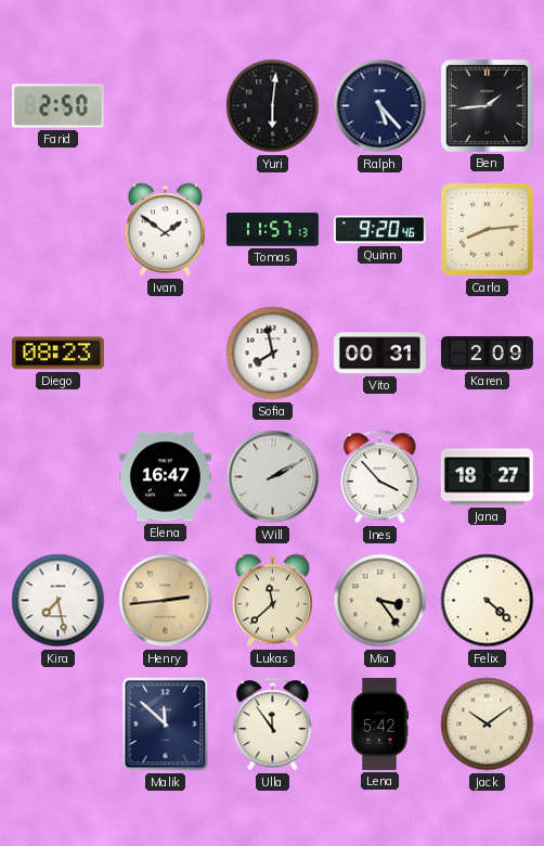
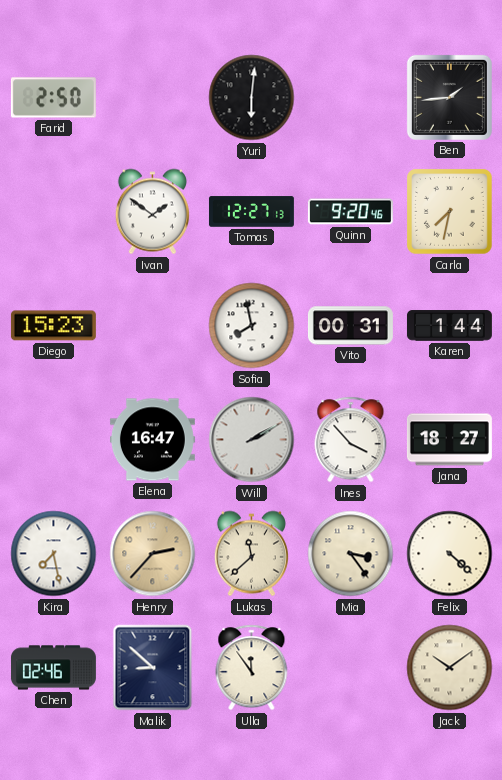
Ralph: 5:23 -> none (380, 106)
Tomas: 11:57 -> 12:27 (251, 212)
Carla: 8:14 -> 7:32 (450, 212)
Diego: 08:23 -> 15:23 (53, 326)
Karen: 2:09 -> 1:44 (449, 326)
Henry: 2:44 -> 2:37 (153, 554)
Chen: none -> 02:46 (53, 668)
Malik: 11:52 -> 8:52 (153, 668)
Lena: 5:42 -> none (380, 723)
